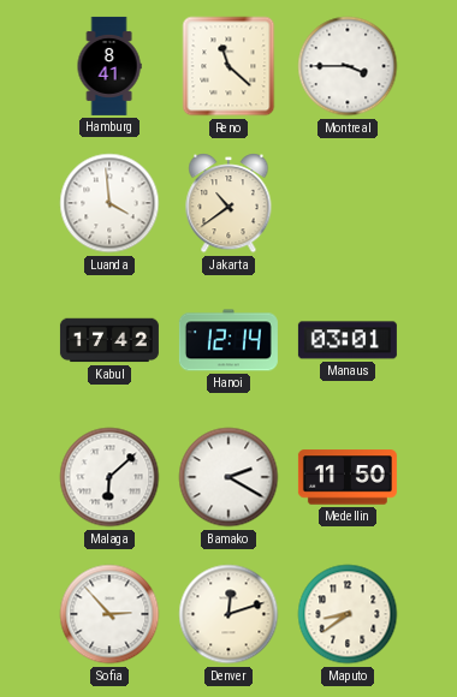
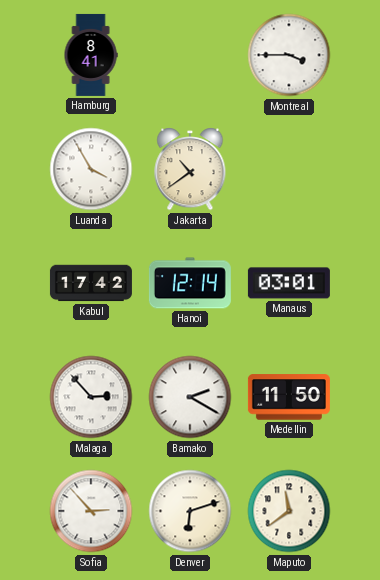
Reno: 11:22 -> none (228, 66)
Luanda: 3:59 -> 3:55 (91, 169)
Malaga: 6:08 -> 2:53 (91, 397)
Denver: 12:12 -> 6:12 (190, 511)
Maputo: 8:39 -> 11:39 (289, 511)
